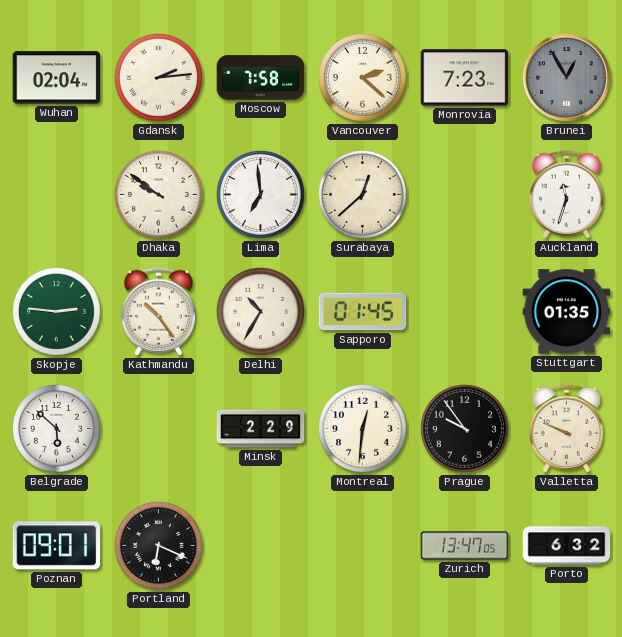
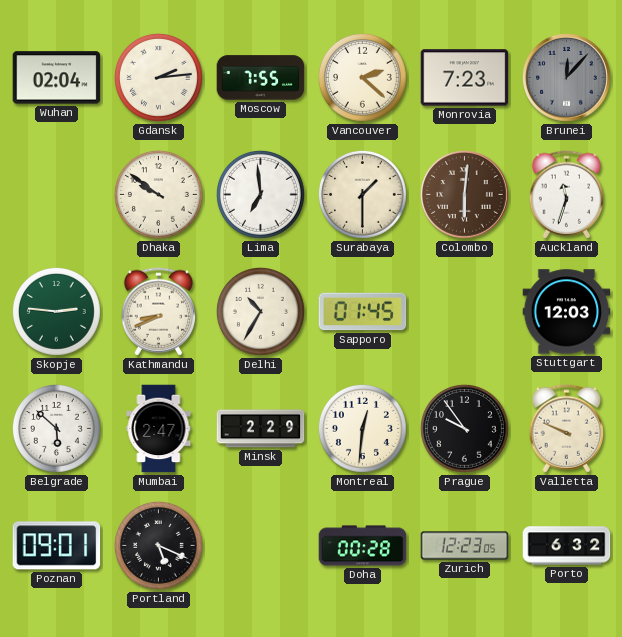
Moscow: 7:58 -> 7:55 (261, 78)
Brunei: 12:55 -> 12:07 (567, 78)
Surabaya: 12:38 -> 1:30 (362, 194)
Colombo: none -> 6:01 (465, 195)
Kathmandu: 10:24 -> 8:41 (158, 312)
Stuttgart: 01:35 -> 12:03 (567, 312)
Mumbai: none -> 2:47 (159, 429)
Portland: 6:19 -> 5:19 (158, 545)
Doha: none -> 00:28 (363, 546)
Zurich: 13:47 -> 12:23 (465, 546)
